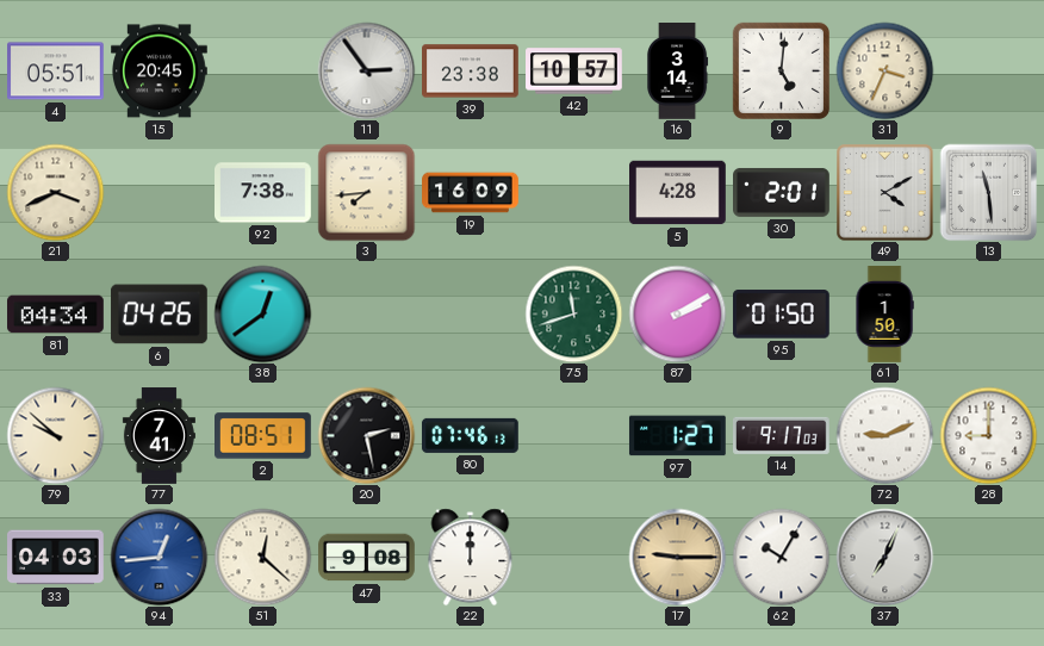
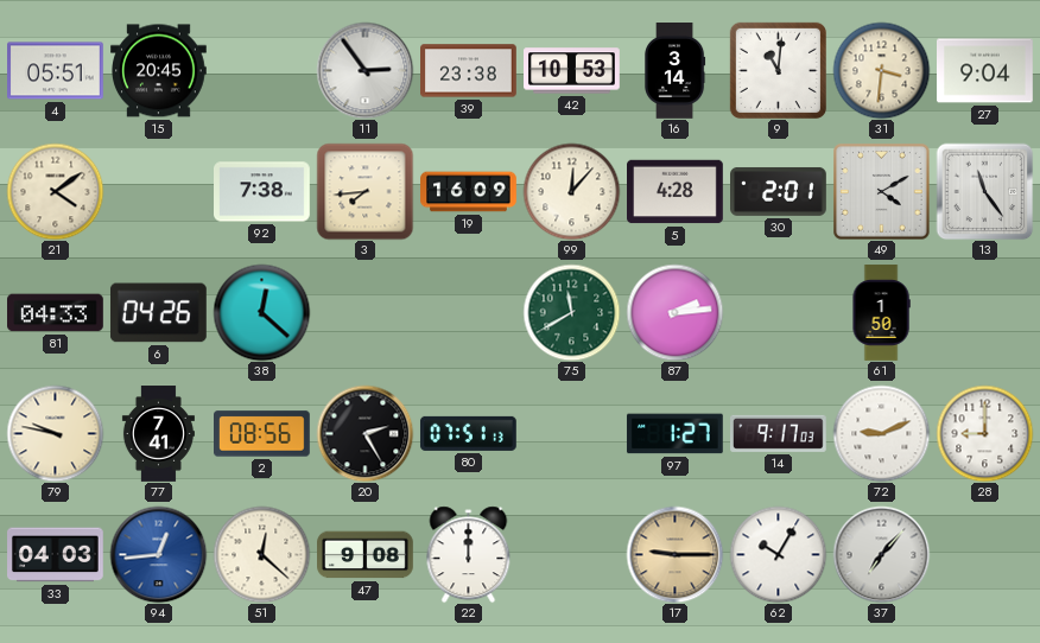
42: 10:57 -> 10:53 (572, 71)
9: 5:01 -> 11:01 (778, 70)
31: 3:34 -> 3:31 (881, 70)
27: none -> 9:04 (985, 71)
21: 3:41 -> 4:09 (55, 191)
99: none -> 12:07 (571, 191)
13: 11:29 -> 11:24 (984, 191)
81: 04:34 -> 04:33 (56, 313)
38: 12:39 -> 12:22 (261, 312)
75: 11:42 -> 11:40 (571, 312)
87: 2:10 -> 2:14 (674, 312)
95: 01:50 -> none (781, 315)
79: 9:52 -> 9:47 (55, 433)
2: 08:51 -> 08:56 (262, 434)
20: 2:28 -> 2:25 (364, 433)
80: 07:46 -> 07:51 (468, 433)
37: 7:04 -> 7:07 (881, 554)
